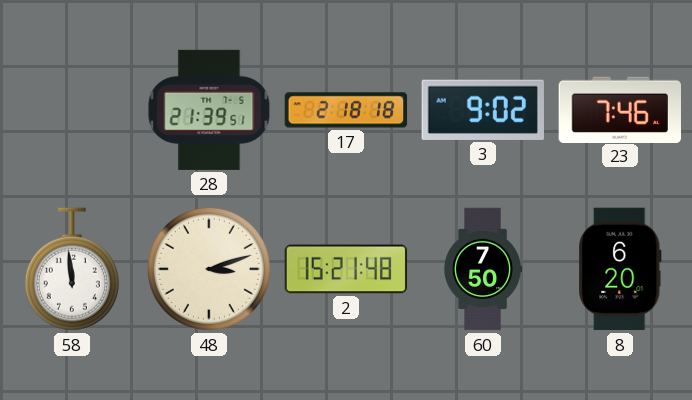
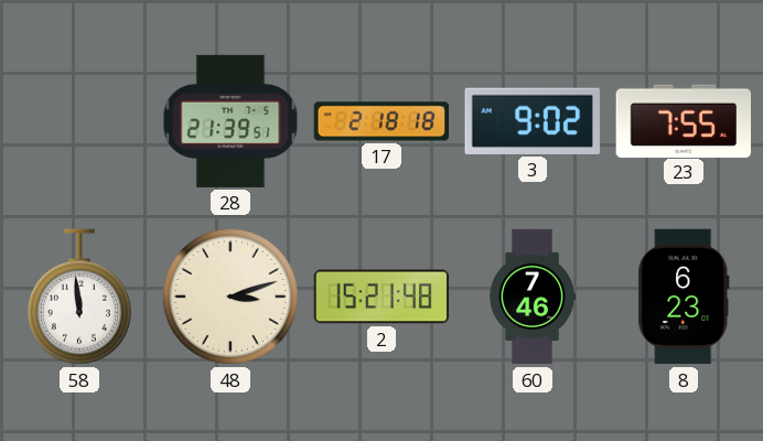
23: 7:46 -> 7:55 (684, 120)
60: 7:50 -> 7:46 (531, 297)
8: 6:20 -> 6:23 (684, 297)
